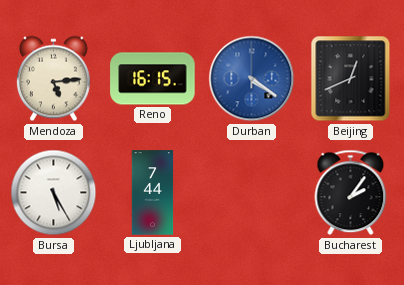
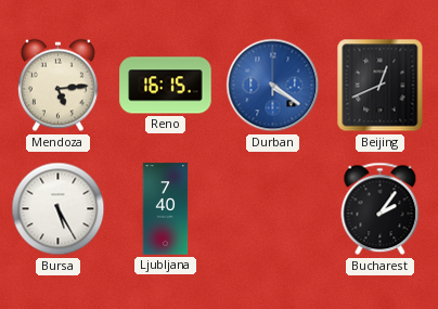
Ljubljana: 7:44 -> 7:40 (166, 209)
